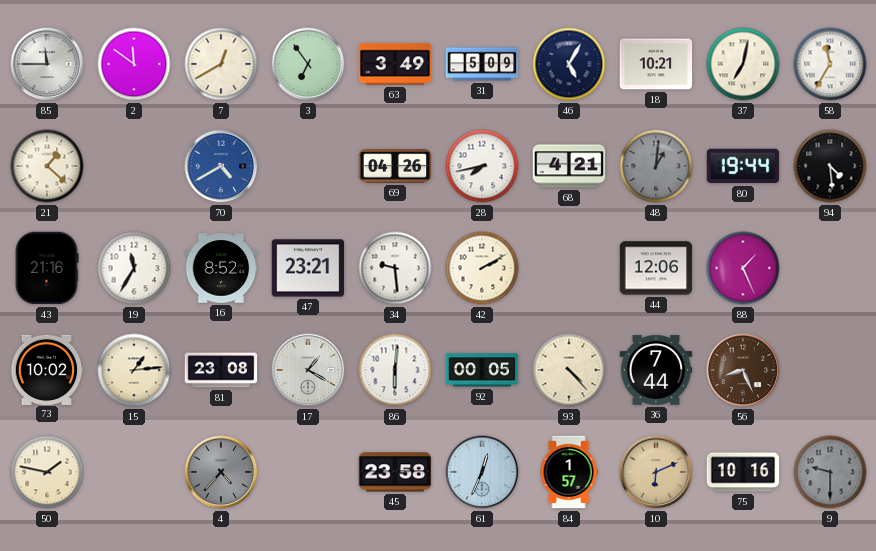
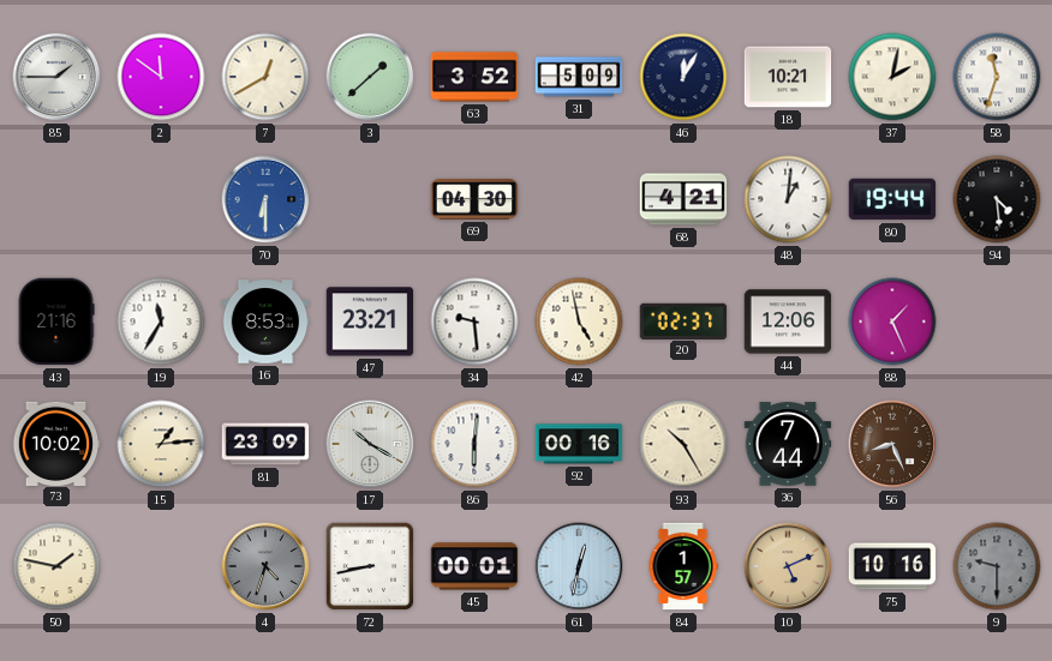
85: 11:45 -> 1:45 (56, 77)
3: 6:54 -> 1:38 (370, 77)
63: 3:49 -> 3:52 (474, 77)
46: 5:05 -> 12:05 (683, 77)
37: 7:02 -> 2:02 (892, 77)
58: 11:35 -> 11:33 (997, 77)
21: 1:22 -> none (47, 166)
70: 4:40 -> 6:30 (265, 199)
69: 04:26 -> 04:30 (474, 199)
28: 7:43 -> none (482, 166)
48 dial: grey -> white (788, 199)
16: 8:52 -> 8:53 (265, 322)
42: 2:10 -> 4:58 (579, 322)
20: none -> 02:37 (683, 320)
81: 23:08 -> 23:09 (265, 444)
17: 1:20 -> 10:20 (370, 444)
92: 00:05 -> 00:16 (579, 444)
93: 4:23 -> 10:25 (683, 444)
4: 4:37 -> 4:33 (265, 566)
72: none -> 8:43 (370, 566)
45: 23:58 -> 00:01 (474, 566)
61: 12:34 -> 12:32 (579, 566)
10: 6:11 -> 5:11 (788, 566)
